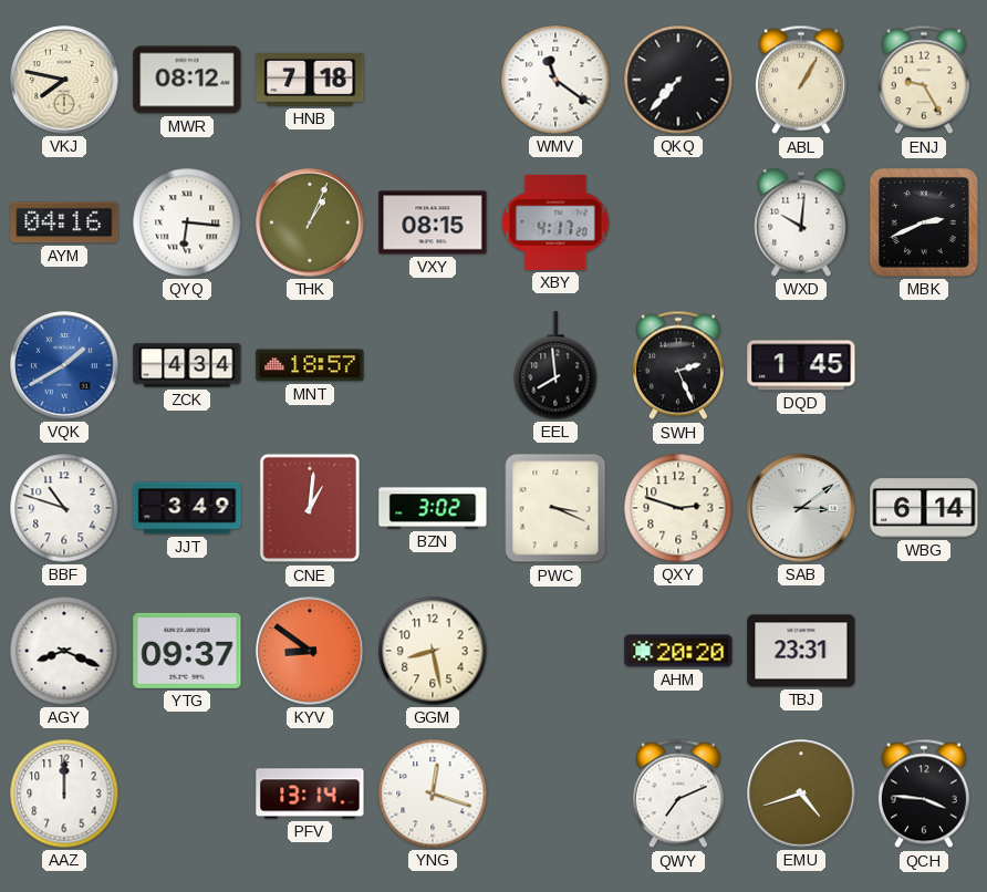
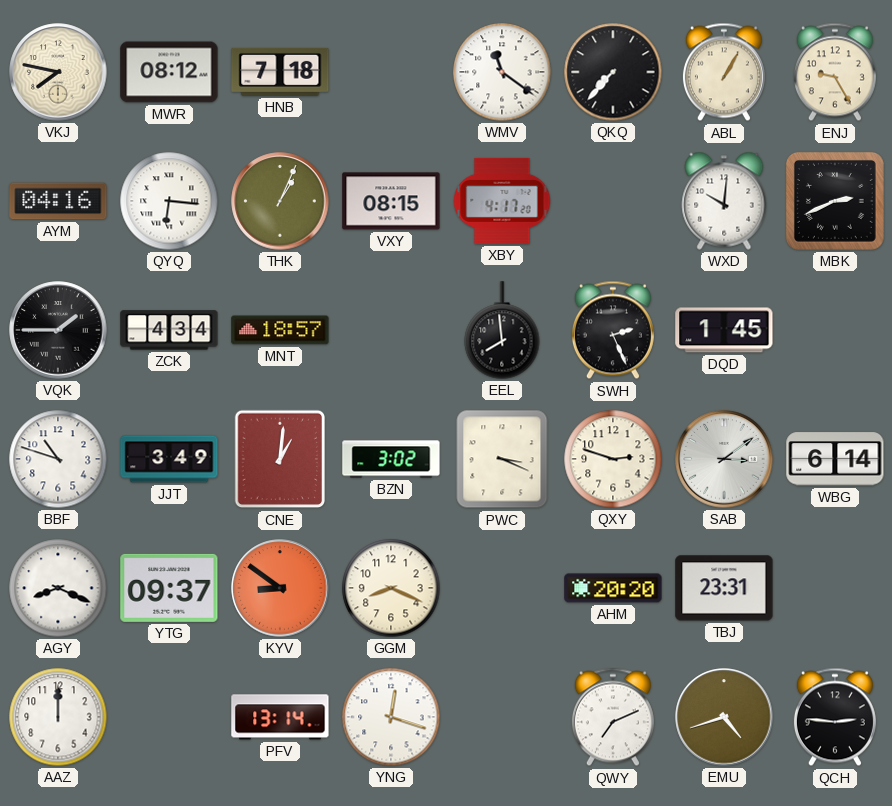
VQK: 1:40 -> 1:45 (58, 330)
VQK dial: blue -> black (58, 330)
GGM: 8:28 -> 8:19 (391, 588)
QCH: 3:46 -> 2:46 (835, 717)
